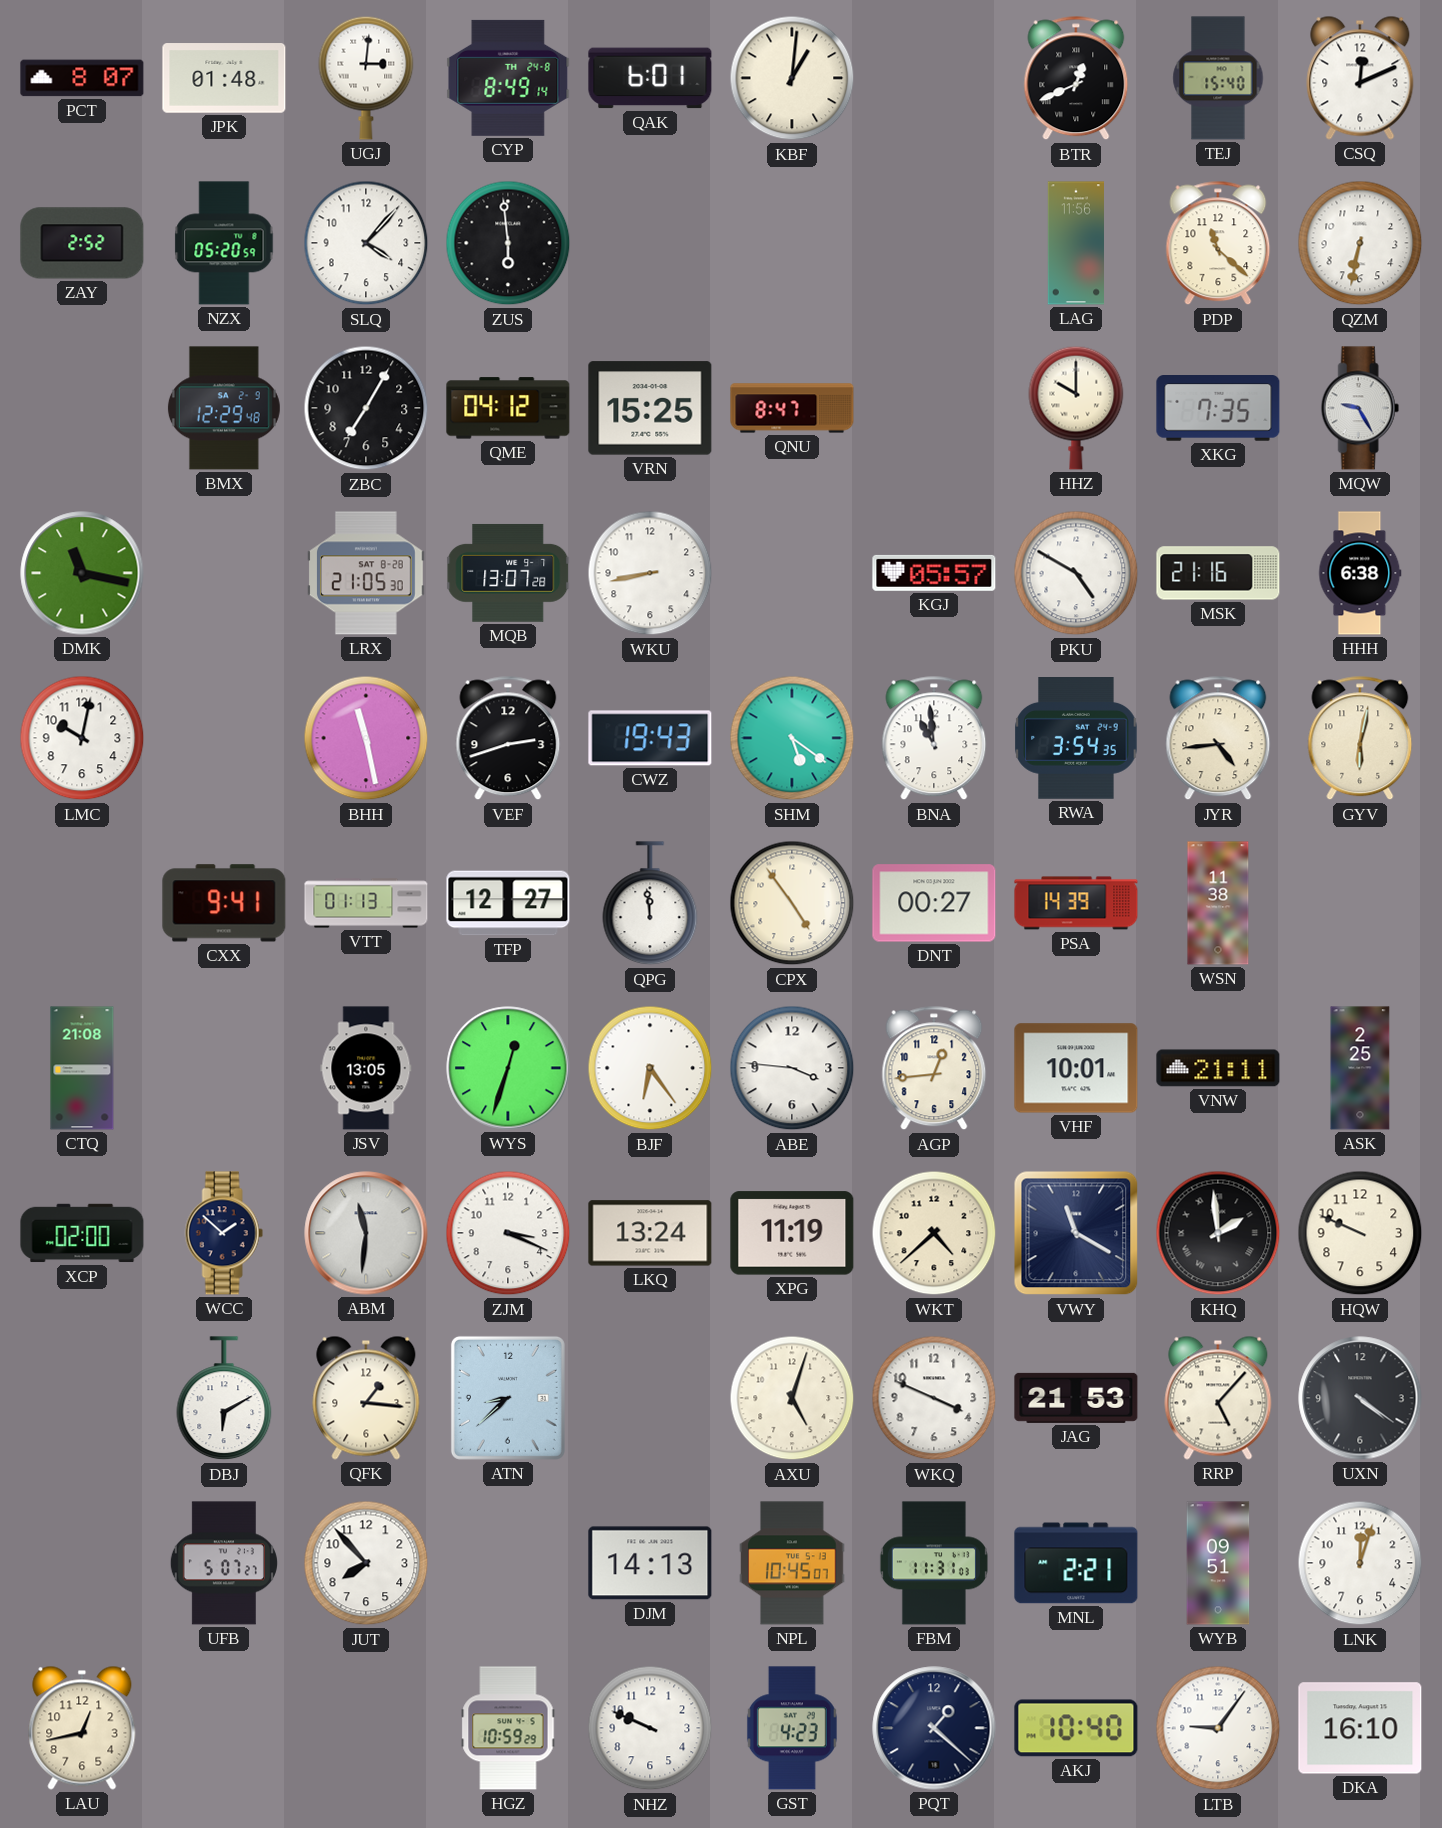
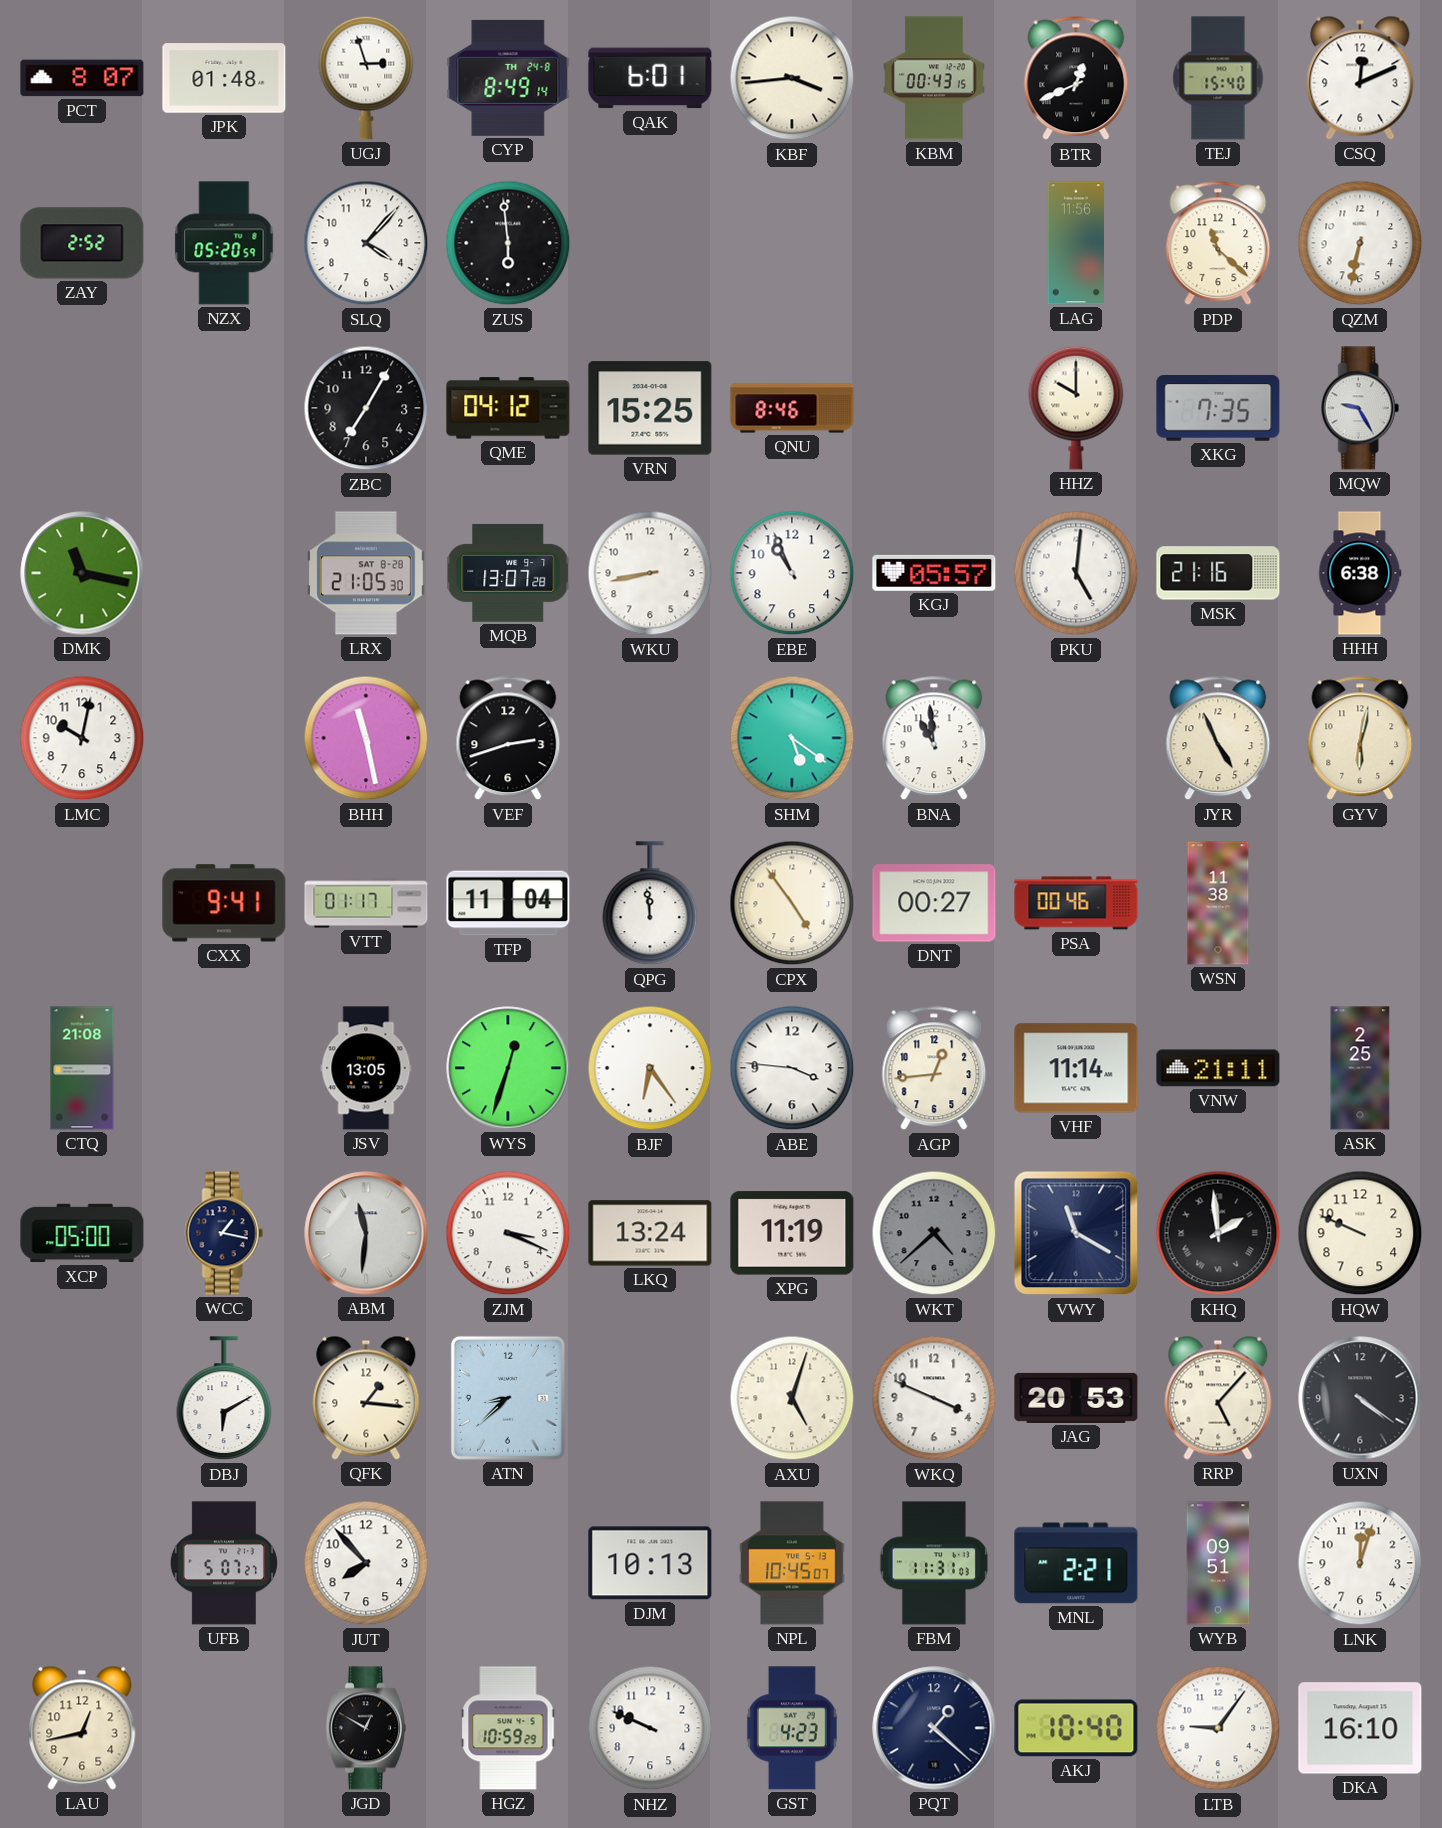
UGJ: 3:01 -> 2:57 (366, 78)
KBF: 1:01 -> 3:44 (792, 78)
KBM: none -> 00:43 (934, 78)
BMX: 12:29 -> none (224, 408)
QNU: 8:47 -> 8:46 (792, 408)
EBE: none -> 10:56 (792, 573)
PKU: 4:50 -> 5:01 (1076, 573)
CWZ: 19:43 -> none (650, 738)
RWA: 3:54 -> none (1076, 739)
JYR: 4:44 -> 4:56 (1218, 738)
VTT: 01:13 -> 01:17 (366, 903)
TFP: 12:27 -> 11:04 (508, 903)
PSA: 14:39 -> 00:46 (1076, 903)
VHF: 10:01 -> 11:14 (1076, 1068)
XCP: 02:00 -> 05:00 (82, 1233)
WCC: 1:52 -> 1:17 (224, 1233)
WKT dial: cream -> grey (934, 1233)
JAG: 21:53 -> 20:53 (1076, 1398)
DJM: 14:13 -> 10:13 (650, 1563)
JGD: none -> 12:50 (366, 1728)
